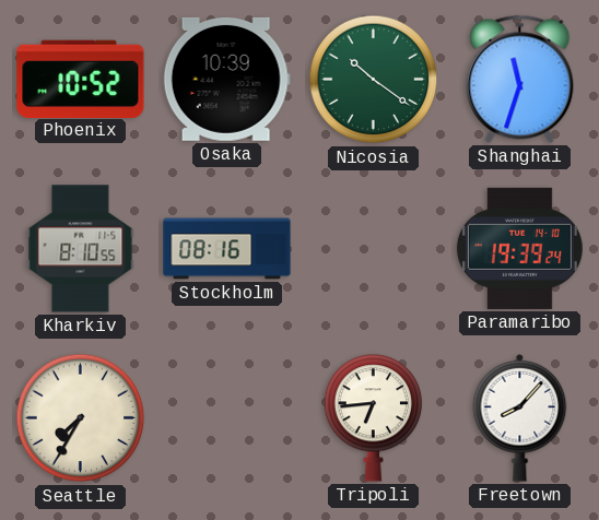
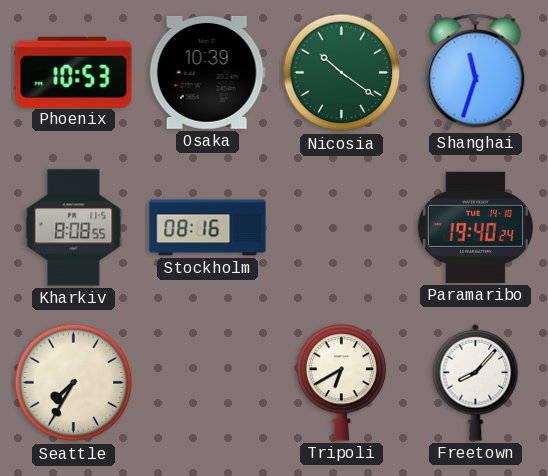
Phoenix: 10:52 -> 10:53 (74, 72)
Kharkiv: 8:10 -> 8:08 (74, 228)
Paramaribo: 19:39 -> 19:40 (475, 227)
Tripoli: 6:44 -> 6:40 (342, 383)
